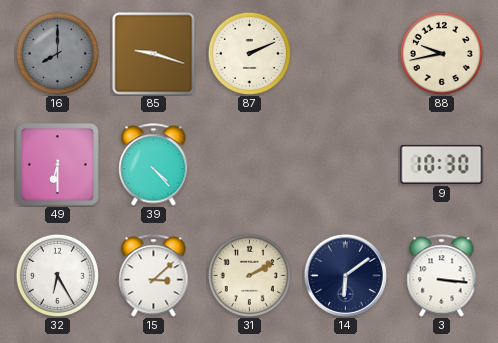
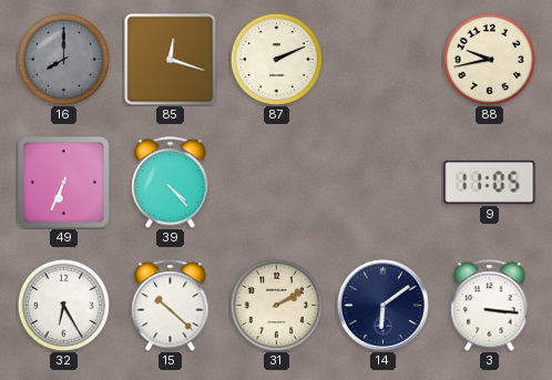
85: 9:18 -> 12:18 (171, 60)
49: 6:30 -> 6:34 (64, 183)
9: 10:30 -> 11:05 (490, 182)
15: 3:08 -> 10:22 (171, 306)
